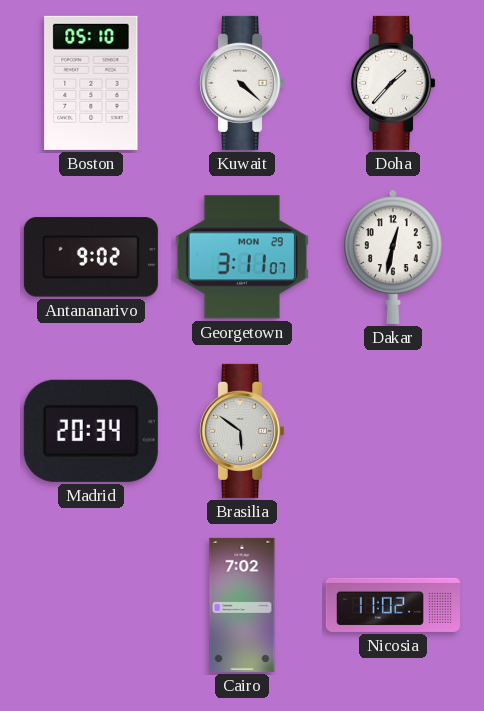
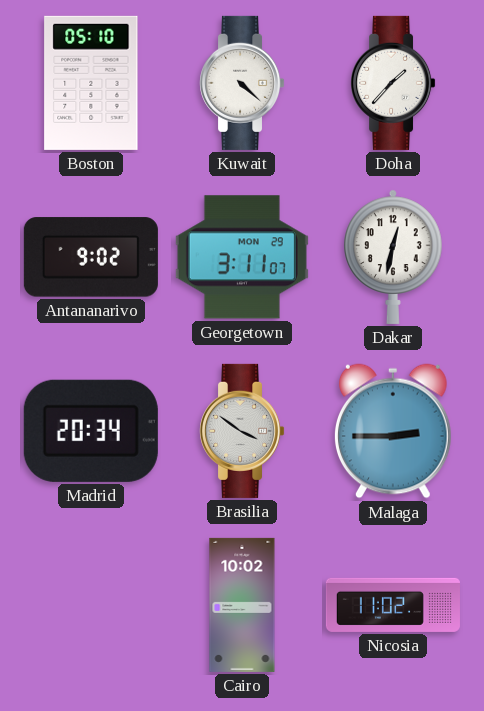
Brasilia: 5:51 -> 3:51 (242, 431)
Malaga: none -> 2:45 (394, 431)
Cairo: 7:02 -> 10:02 (242, 605)
